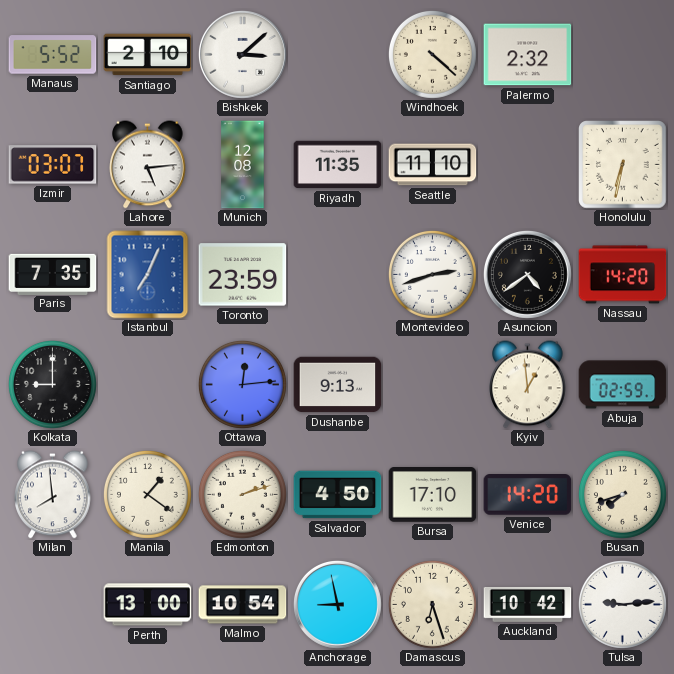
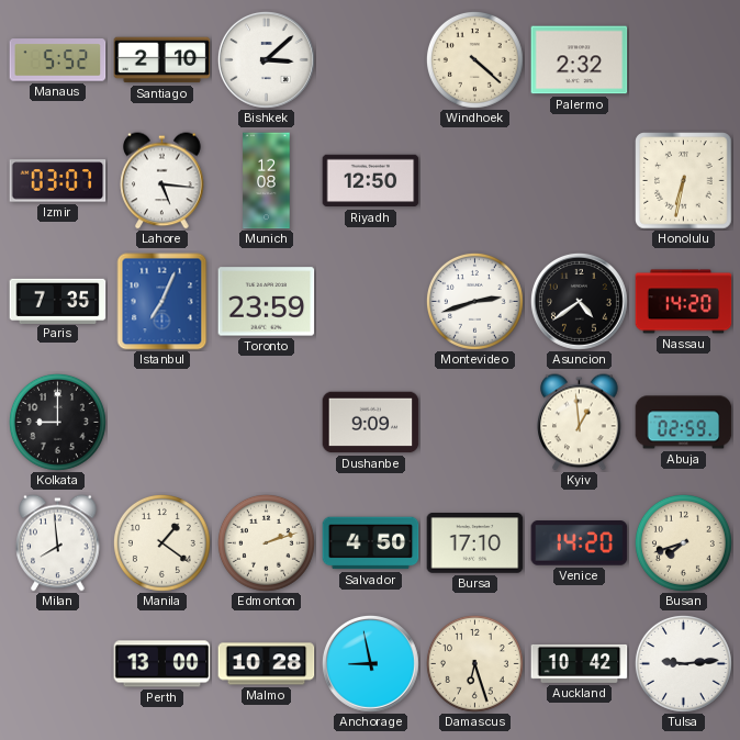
Lahore: 5:14 -> 5:16 (162, 181)
Riyadh: 11:35 -> 12:50 (371, 181)
Seattle: 11:10 -> none (433, 165)
Ottawa: 12:14 -> none (242, 384)
Dushanbe: 9:13 -> 9:09 (371, 423)
Malmo: 10:54 -> 10:28 (267, 664)
